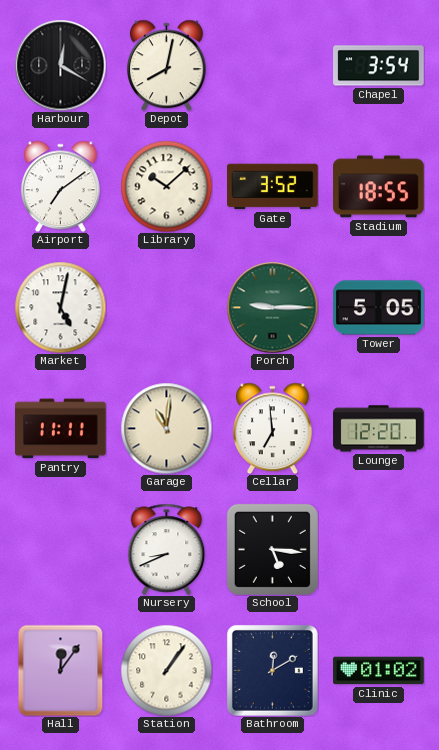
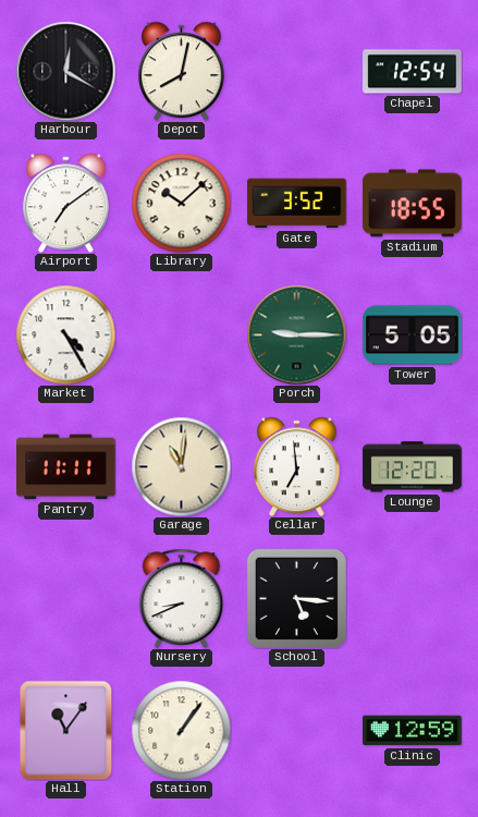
Chapel: 3:54 -> 12:54 (413, 72)
Market: 5:02 -> 4:25 (65, 334)
Hall: 12:06 -> 11:06 (66, 730)
Bathroom: 12:10 -> none (272, 670)
Clinic: 01:02 -> 12:59 (413, 731)
